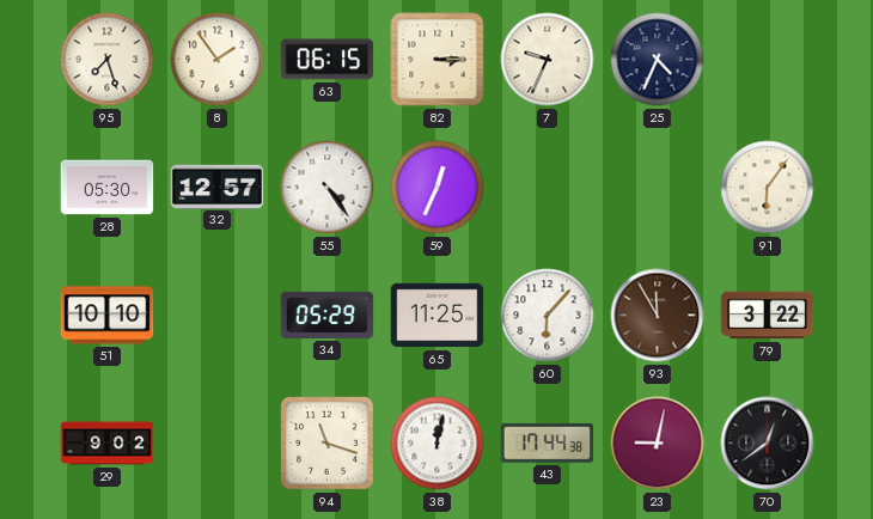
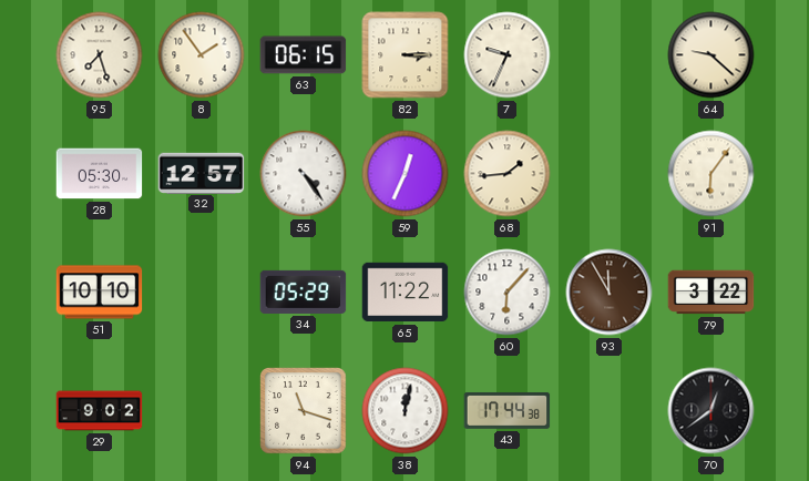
25: 4:34 -> none (658, 60)
64: none -> 9:22 (711, 55)
68: none -> 1:44 (508, 174)
65: 11:25 -> 11:22 (406, 293)
23: 9:02 -> none (658, 444)
